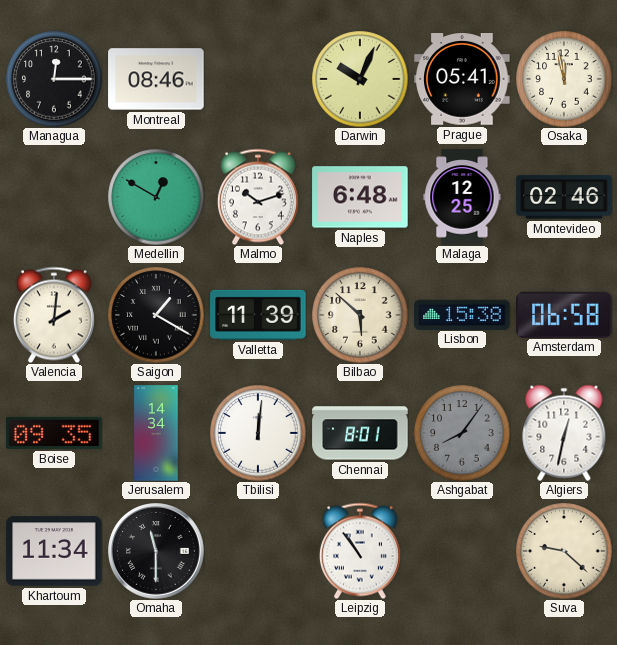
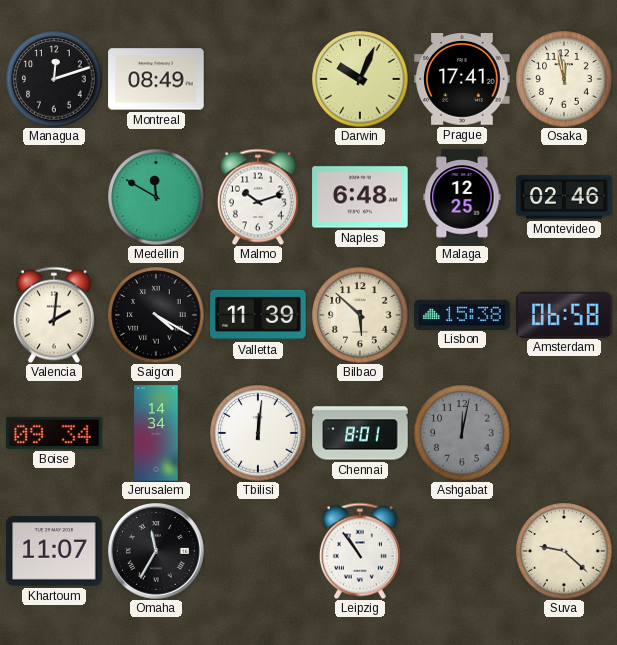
Managua: 12:15 -> 12:12 (54, 79)
Montreal: 08:46 -> 08:49 (156, 79)
Prague: 05:41 -> 17:41 (462, 80)
Medellin: 12:50 -> 11:50 (156, 197)
Saigon: 1:20 -> 4:20 (156, 315)
Boise: 09:35 -> 09:34 (54, 433)
Ashgabat: 8:06 -> 12:02 (462, 433)
Algiers: 12:32 -> none (564, 433)
Khartoum: 11:34 -> 11:07 (54, 551)
Omaha: 11:30 -> 11:35 (156, 551)
